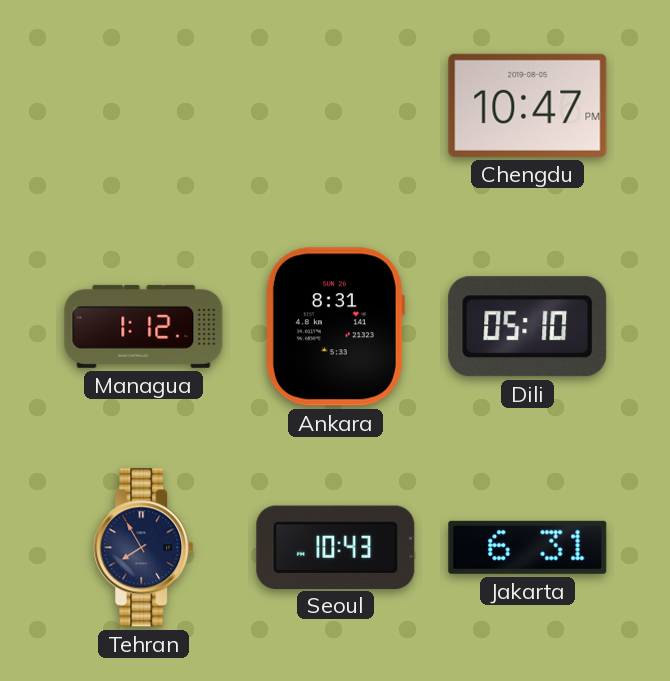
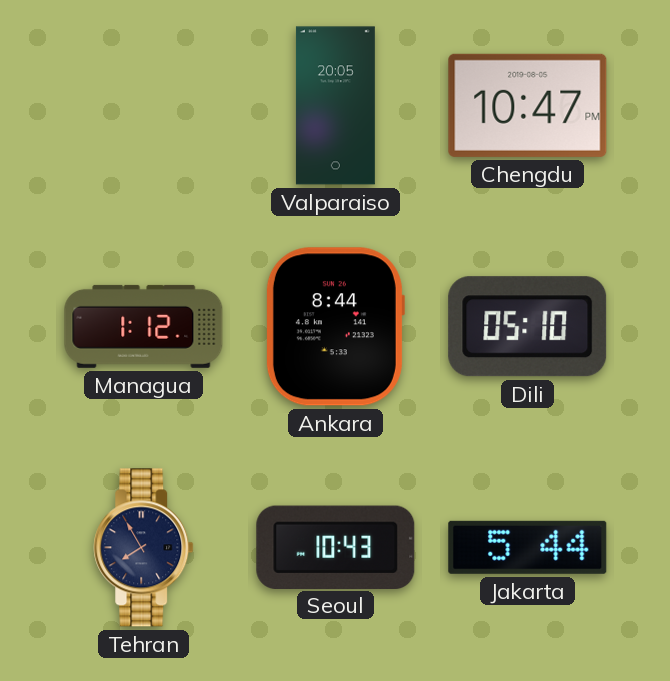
Valparaiso: none -> 20:05 (335, 106)
Ankara: 8:31 -> 8:44 (335, 327)
Jakarta: 6:31 -> 5:44 (528, 547)
